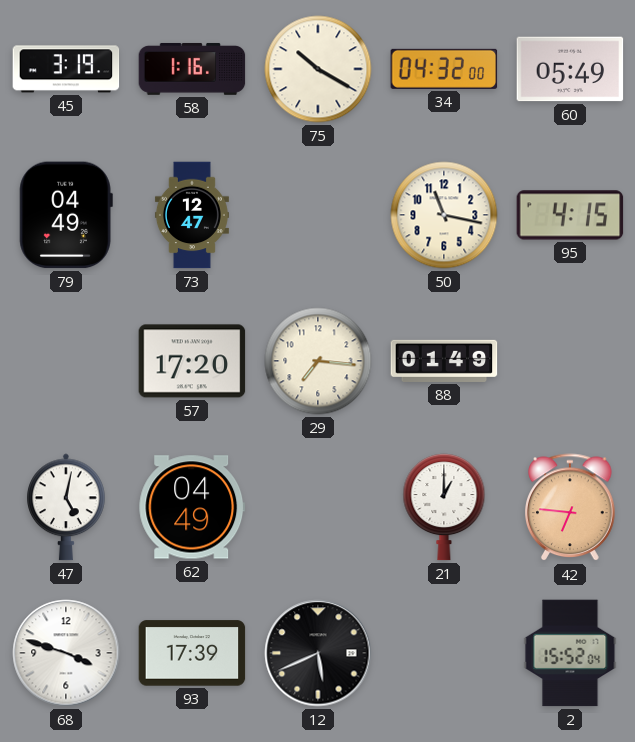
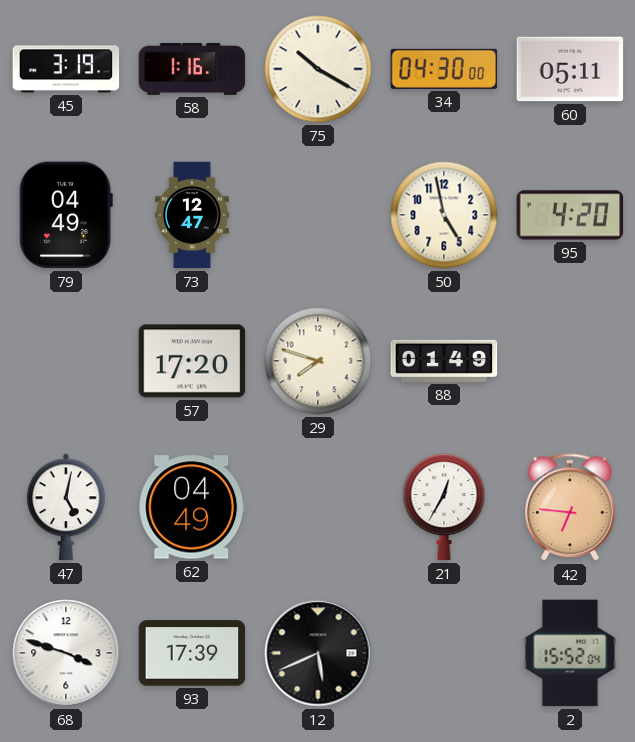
34: 04:32 -> 04:30 (444, 69)
60: 05:49 -> 05:11 (570, 69)
50: 11:17 -> 4:58 (444, 215)
95: 4:15 -> 4:20 (570, 215)
29: 7:16 -> 7:48 (318, 361)
21: 1:00 -> 12:35 (444, 507)
